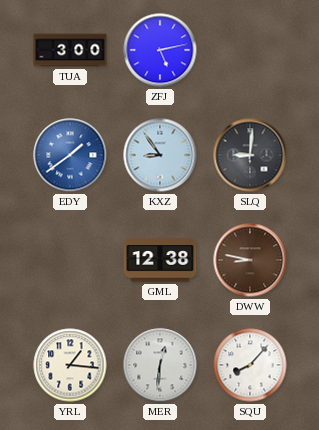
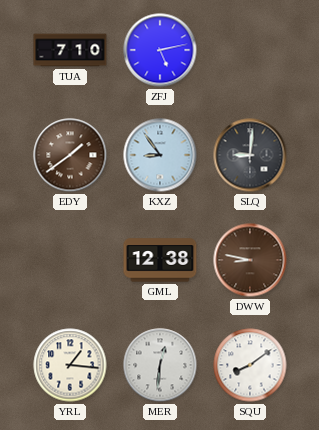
TUA: 3:00 -> 7:10 (70, 50)
EDY dial: blue -> brown (70, 155)
SQU: 8:07 -> 8:09 (250, 365)
